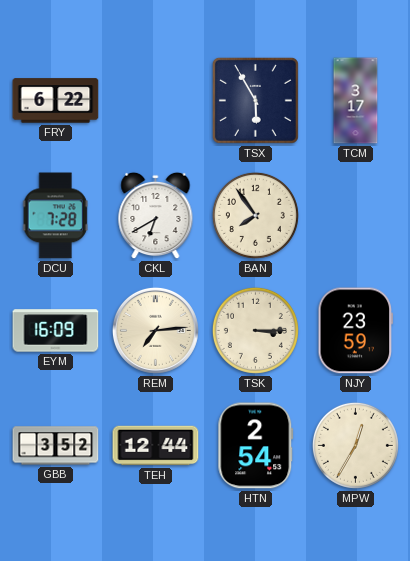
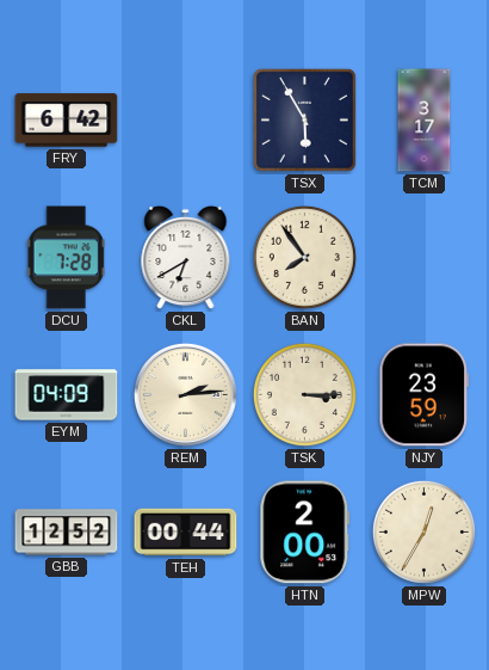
FRY: 6:22 -> 6:42 (67, 121)
EYM: 16:09 -> 04:09 (67, 395)
REM: 7:14 -> 2:14 (185, 394)
GBB: 3:52 -> 12:52 (67, 533)
TEH: 12:44 -> 00:44 (186, 533)
HTN: 2:54 -> 2:00 (305, 533)
